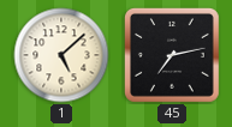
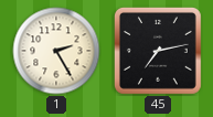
1: 5:08 -> 2:25 (56, 51)
